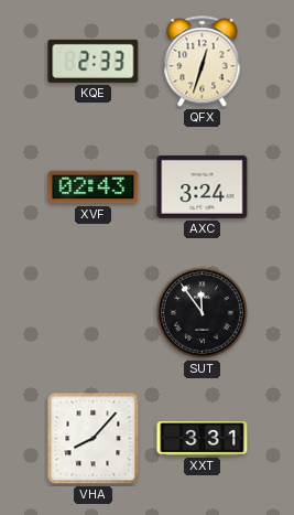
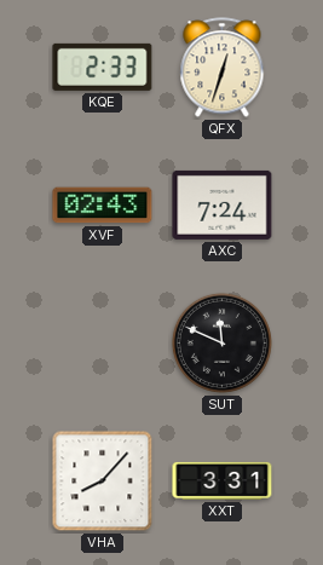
AXC: 3:24 -> 7:24 (223, 204)
SUT: 11:54 -> 11:49 (221, 342)
